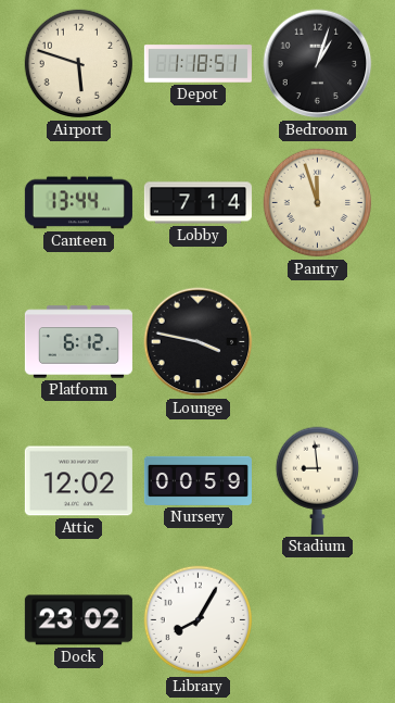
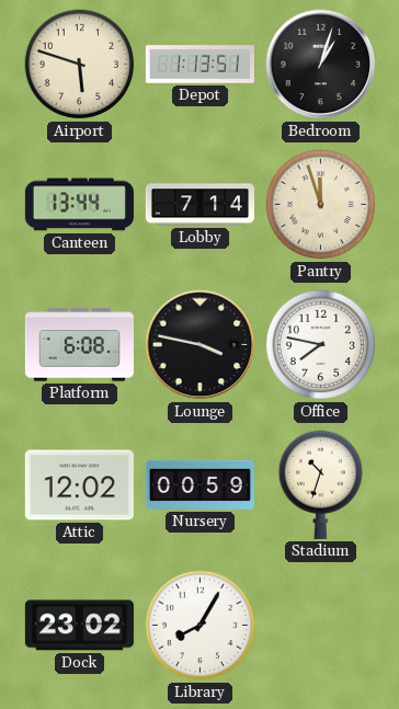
Depot: 1:18 -> 1:13 (200, 65)
Platform: 6:12 -> 6:08 (79, 345)
Office: none -> 7:47 (321, 345)
Stadium: 8:59 -> 10:33 (320, 484)
